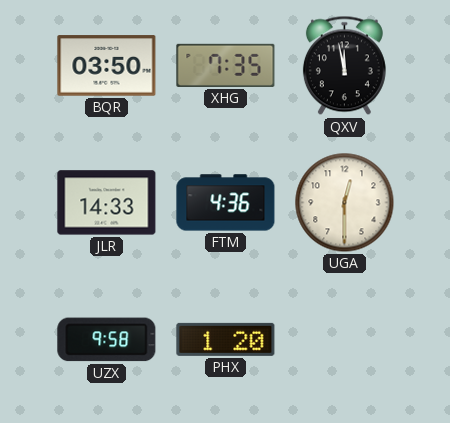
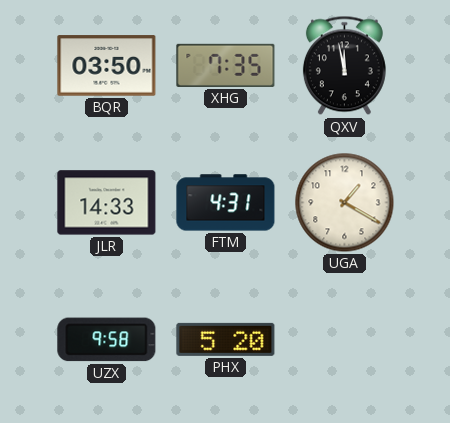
FTM: 4:36 -> 4:31 (226, 203)
UGA: 12:30 -> 1:20 (345, 203)
PHX: 1:20 -> 5:20 (226, 339)
